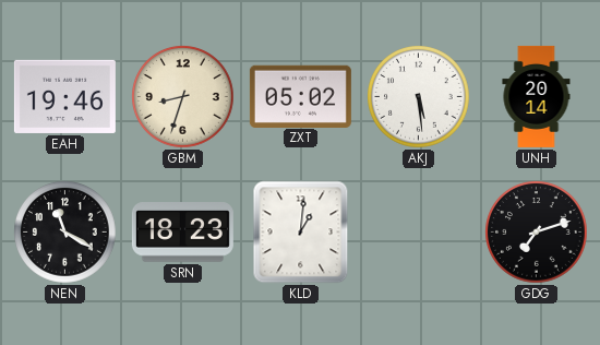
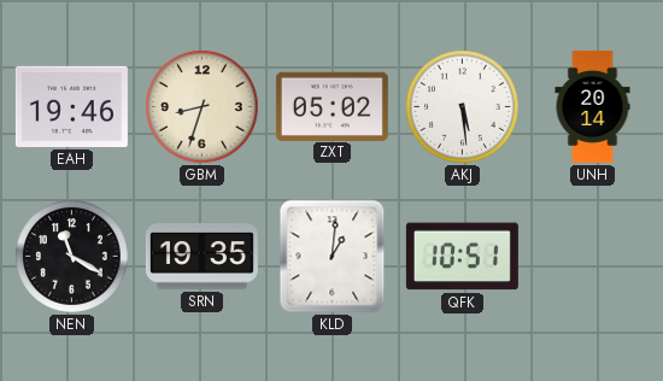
SRN: 18:23 -> 19:35 (201, 257)
QFK: none -> 10:51 (462, 257)
GDG: 7:12 -> none (537, 233)
